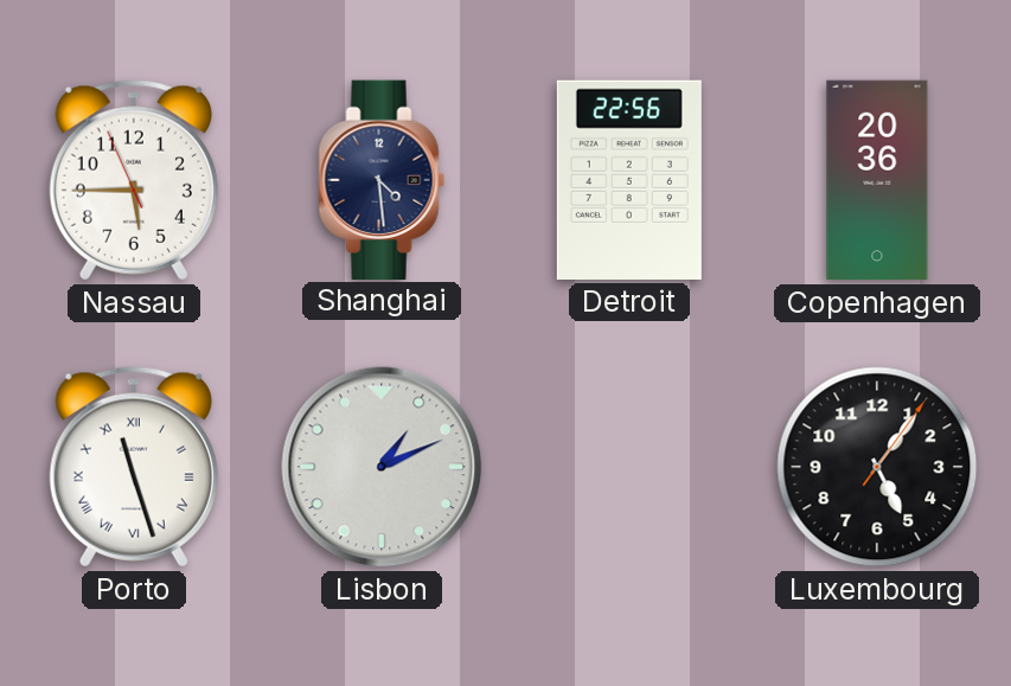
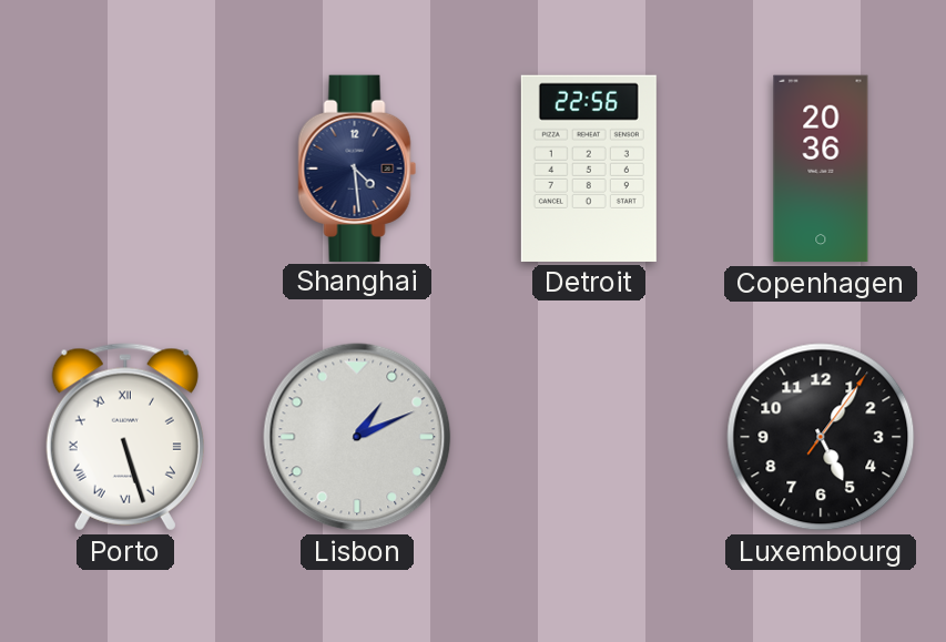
Nassau: 5:44 -> none (134, 180)
Porto: 11:27 -> 5:27 (125, 437)
